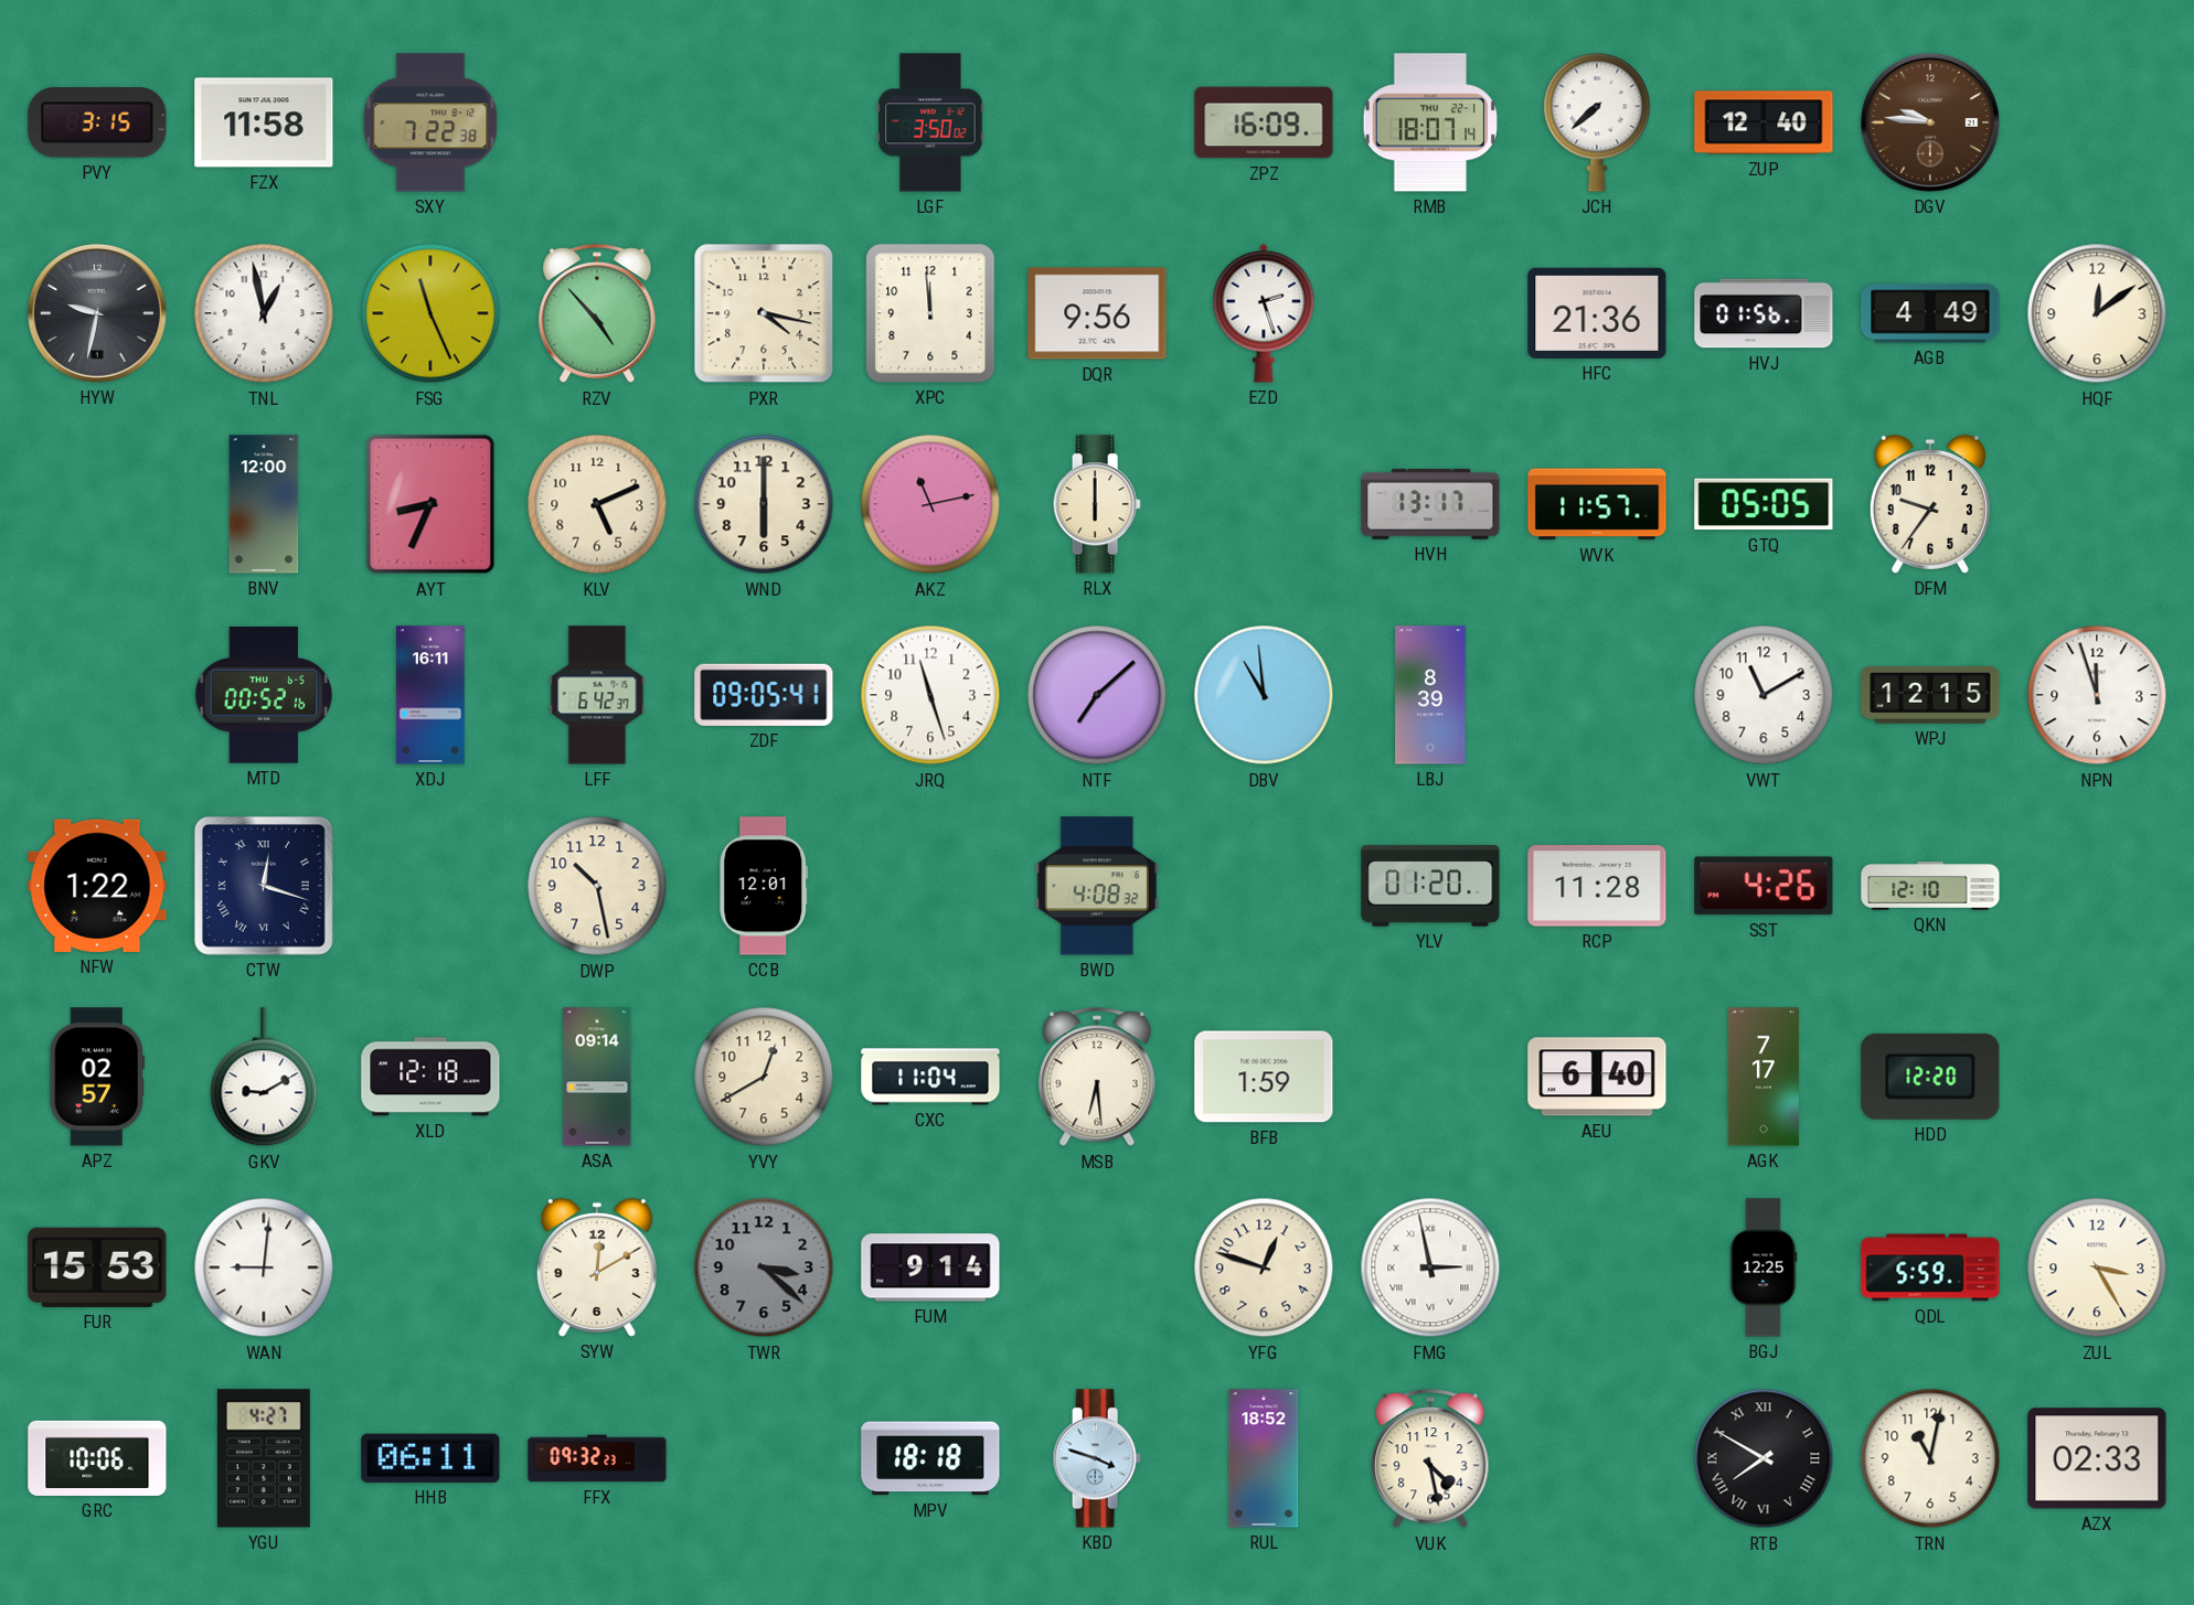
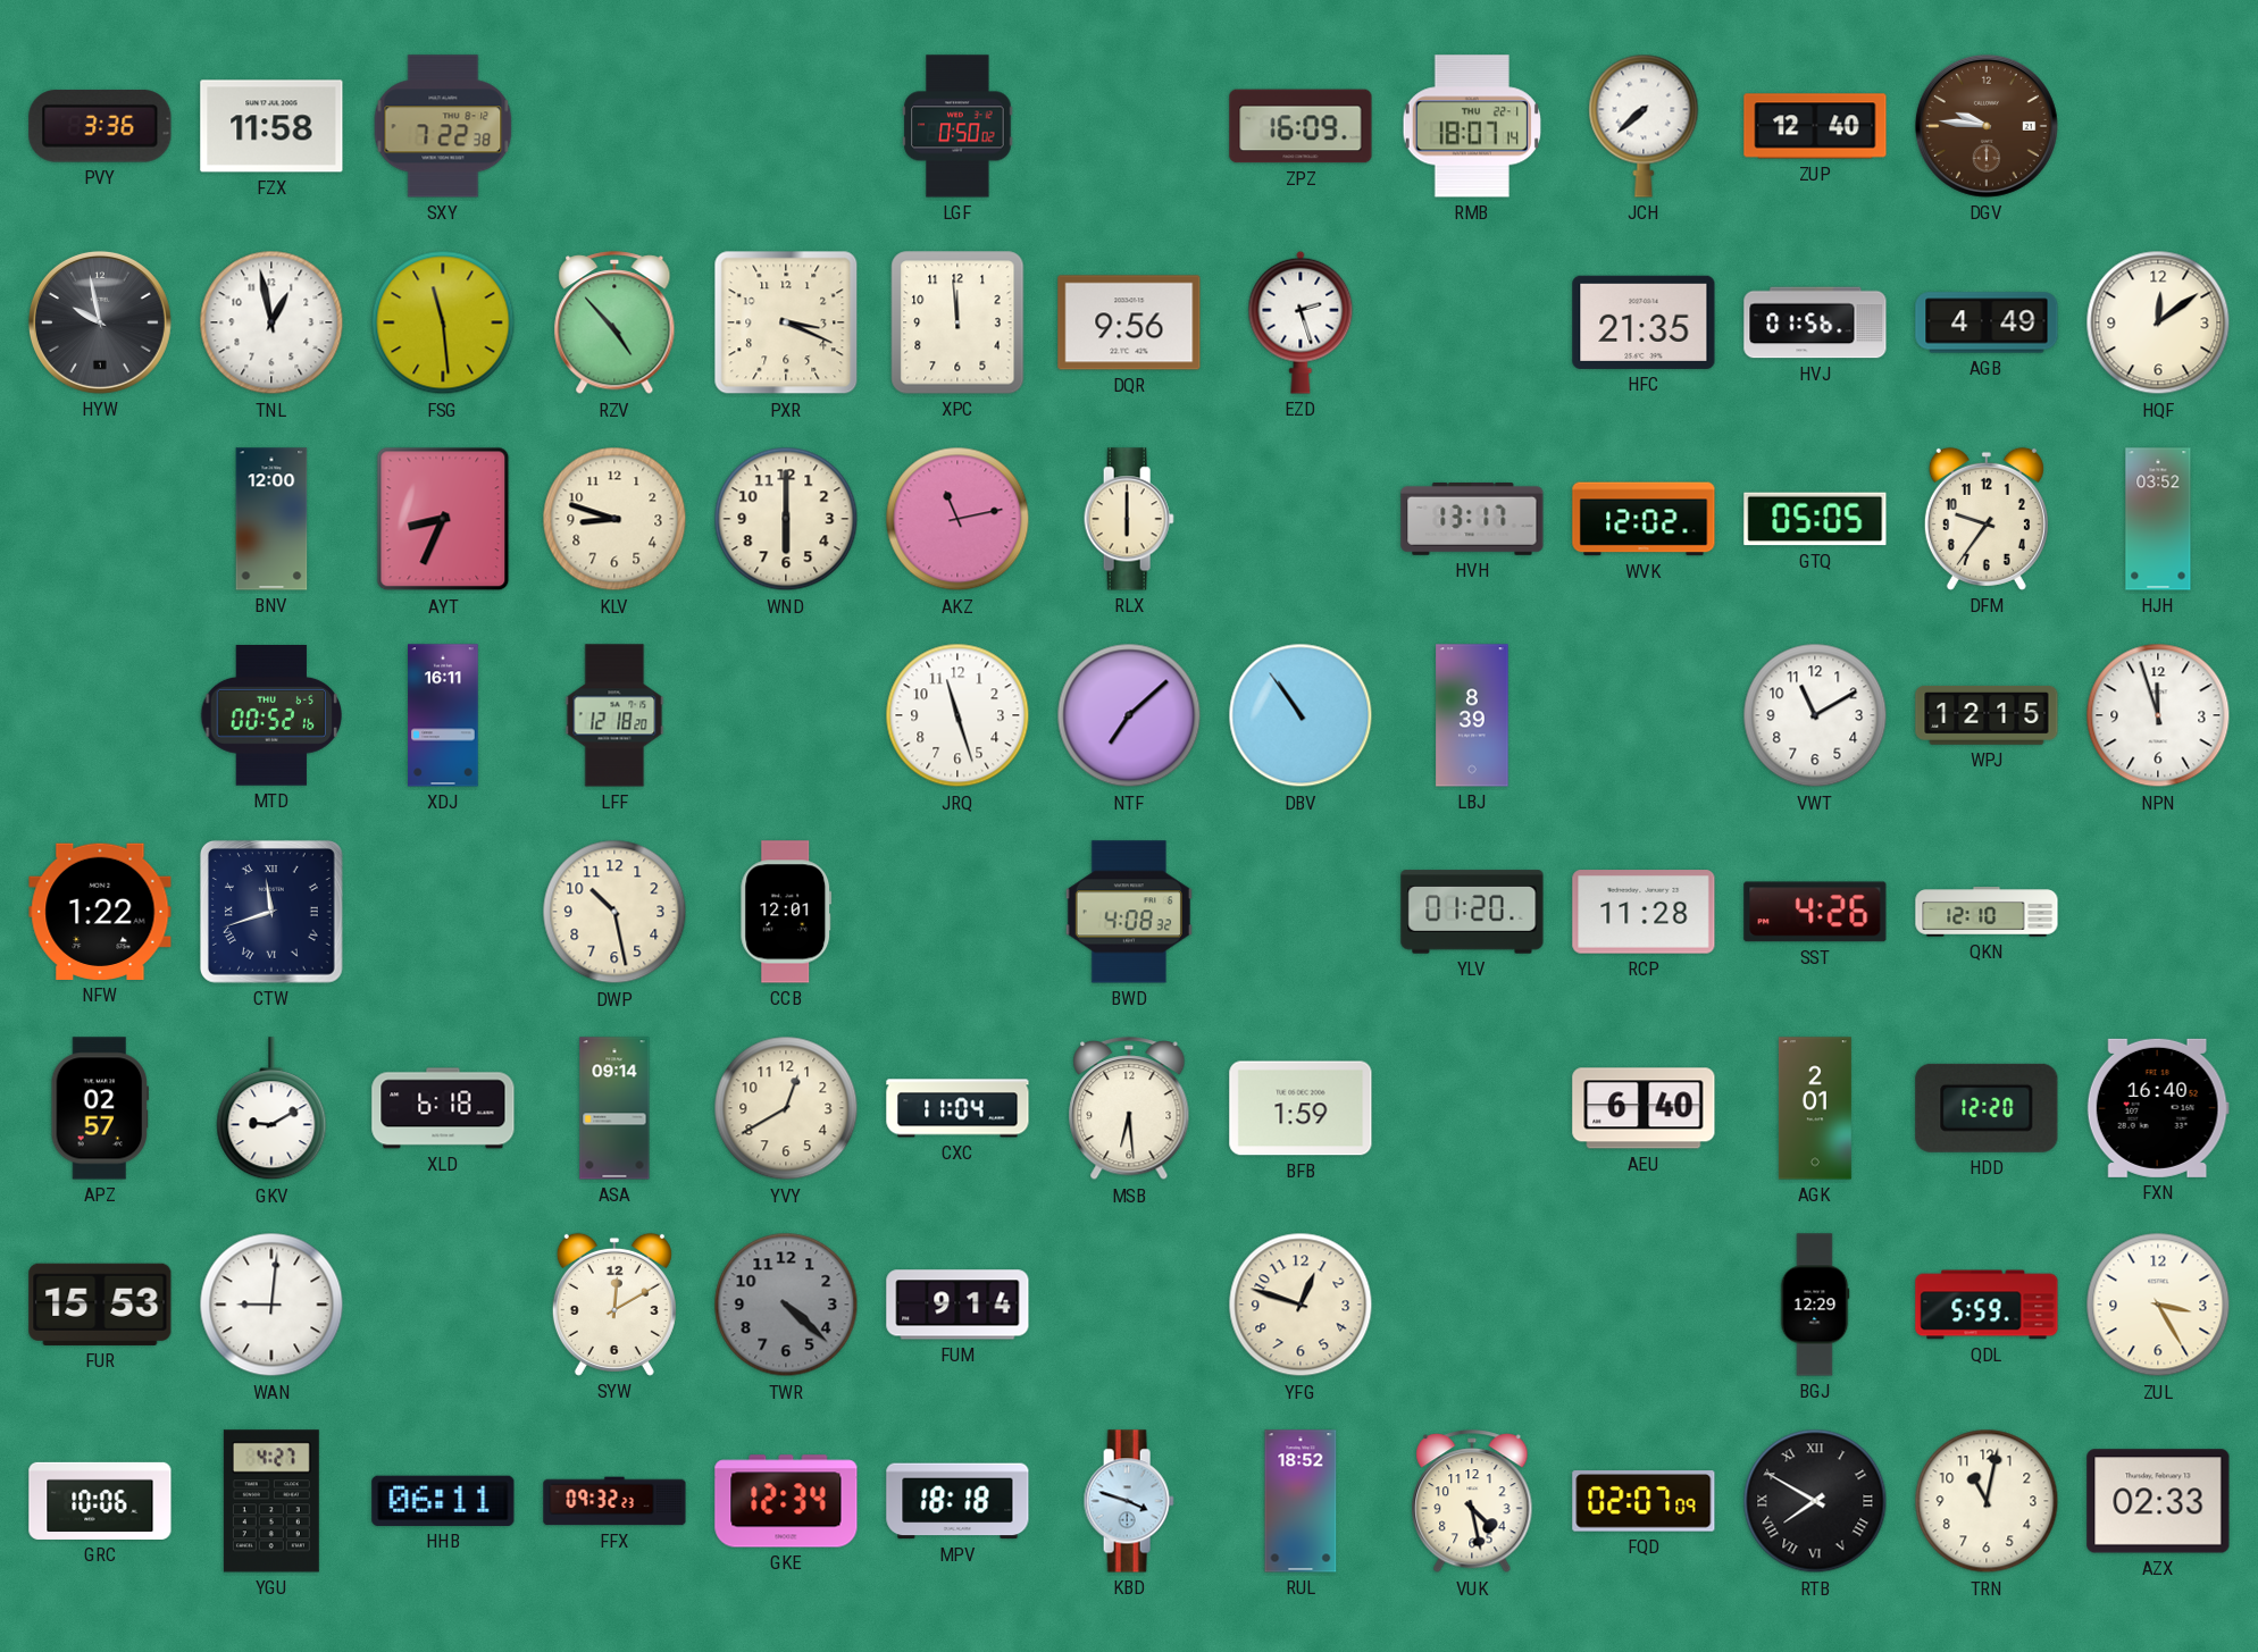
PVY: 3:15 -> 3:36 (100, 126)
LGF: 3:50 -> 0:50 (957, 126)
HYW: 9:32 -> 9:58 (100, 322)
FSG: 11:26 -> 11:29 (443, 322)
PXR: 4:17 -> 3:19 (786, 322)
HFC: 21:36 -> 21:35 (1644, 322)
KLV: 5:11 -> 8:48 (614, 519)
WVK: 11:57 -> 12:02 (1644, 519)
HJH: none -> 03:52 (2158, 519)
LFF: 6:42 -> 12:18 (614, 715)
ZDF: 09:05 -> none (764, 695)
DBV: 10:59 -> 10:54 (1301, 715)
CTW: 12:18 -> 11:42 (271, 912)
XLD: 12:18 -> 6:18 (443, 1108)
AGK: 7:17 -> 2:01 (1815, 1108)
FXN: none -> 16:40 (2158, 1108)
TWR: 3:22 -> 4:22 (786, 1305)
FMG: 2:58 -> none (1430, 1267)
BGJ: 12:25 -> 12:29 (1815, 1305)
GKE: none -> 12:34 (786, 1501)
FQD: none -> 02:07 (1644, 1501)
